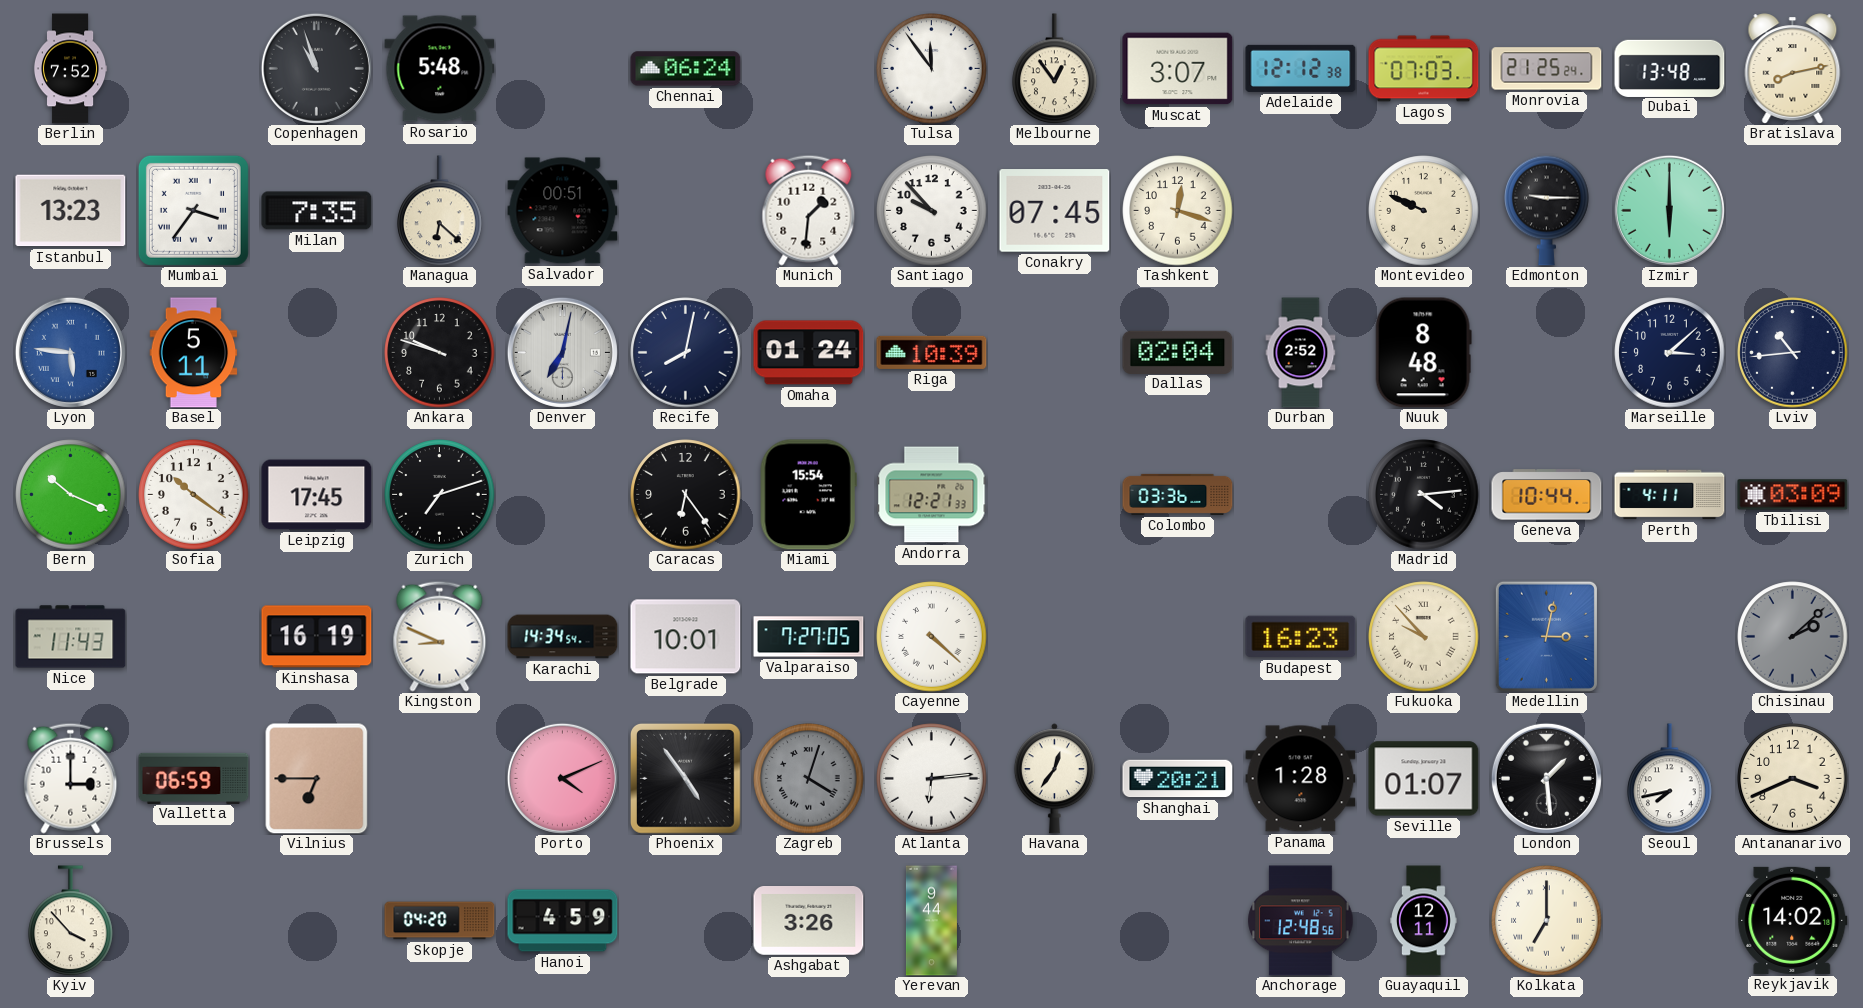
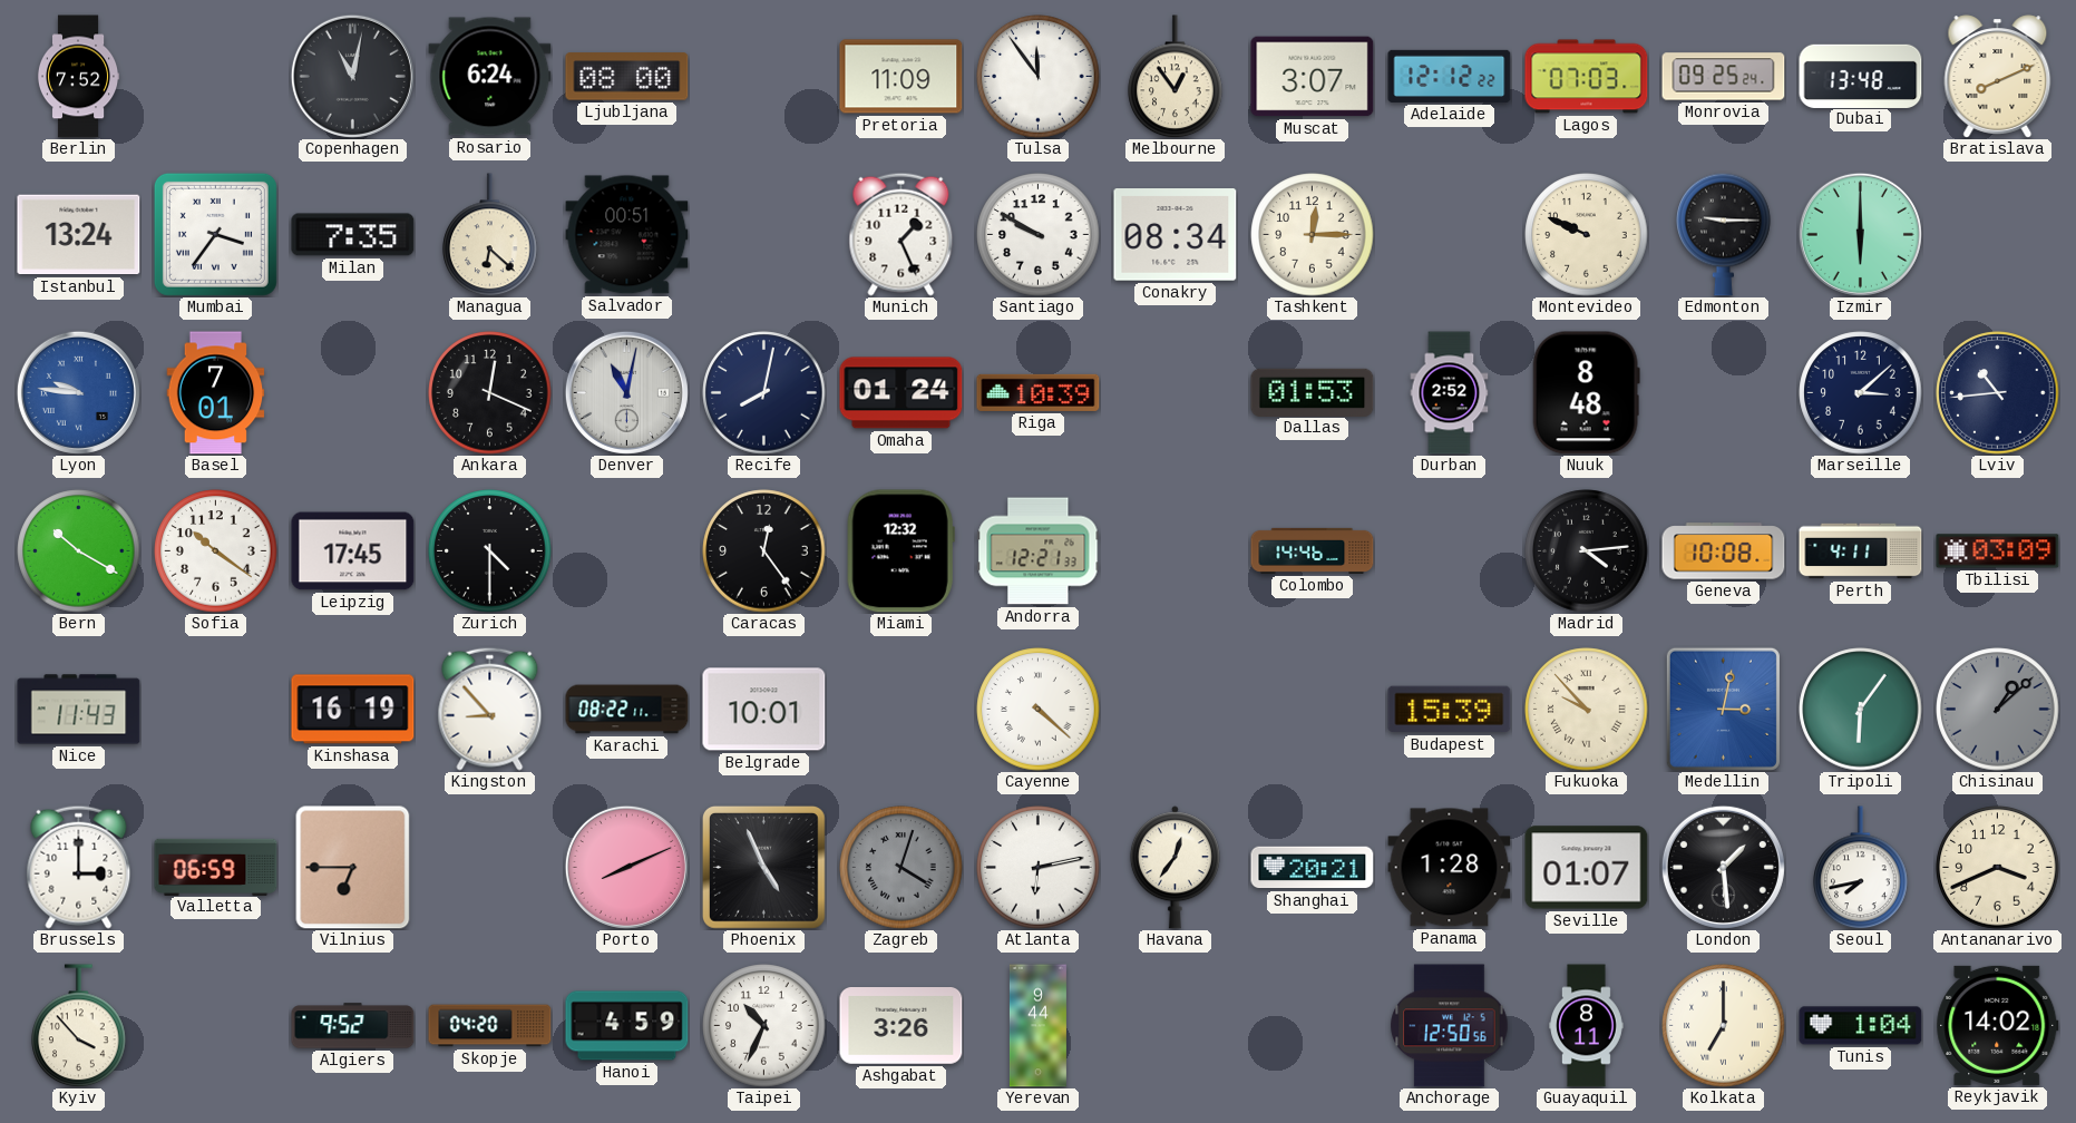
Copenhagen: 10:57 -> 11:02 (352, 76)
Rosario: 5:48 -> 6:24 (490, 77)
Ljubljana: none -> 08:00 (627, 77)
Chennai: 06:24 -> none (686, 69)
Pretoria: none -> 11:09 (901, 77)
Adelaide: 12:12:38 -> 12:12:22 (1450, 76)
Monrovia: 21:25 -> 09:25 (1724, 77)
Bratislava: 8:13 -> 8:11 (1998, 77)
Istanbul: 13:23 -> 13:24 (79, 235)
Munich: 1:31 -> 1:26 (901, 234)
Santiago: 9:53 -> 9:50 (1039, 235)
Conakry: 07:45 -> 08:34 (1176, 235)
Tashkent: 12:18 -> 12:15 (1313, 235)
Lyon: 5:46 -> 9:46 (78, 392)
Basel: 5:11 -> 7:01 (216, 393)
Ankara: 9:48 -> 12:19 (490, 393)
Denver: 7:02 -> 11:02 (626, 392)
Dallas: 02:04 -> 01:53 (1313, 392)
Bern: 10:19 -> 10:20 (79, 551)
Zurich: 7:12 -> 4:30 (490, 551)
Caracas: 6:24 -> 12:24 (764, 551)
Miami: 15:54 -> 12:32 (900, 551)
Colombo: 03:36 -> 14:46 (1313, 550)
Geneva: 10:44 -> 10:08 (1724, 551)
Kingston: 8:49 -> 8:53 (490, 709)
Karachi: 14:34 -> 08:22 (627, 710)
Valparaiso: 7:27 -> none (809, 637)
Budapest: 16:23 -> 15:39 (1450, 710)
Tripoli: none -> 6:06 (1861, 710)
Chisinau: 2:08 -> 1:08 (1998, 710)
Porto: 4:11 -> 8:11 (626, 867)
Phoenix: 4:54 -> 4:56 (763, 867)
Atlanta: 6:14 -> 6:13 (1039, 868)
Algiers: none -> 9:52 (353, 1026)
Taipei: none -> 10:34 (764, 1026)
Anchorage: 12:48 -> 12:50 (1450, 1026)
Guayaquil: 12:11 -> 8:11 (1587, 1026)
Tunis: none -> 1:04 (1861, 1026)
